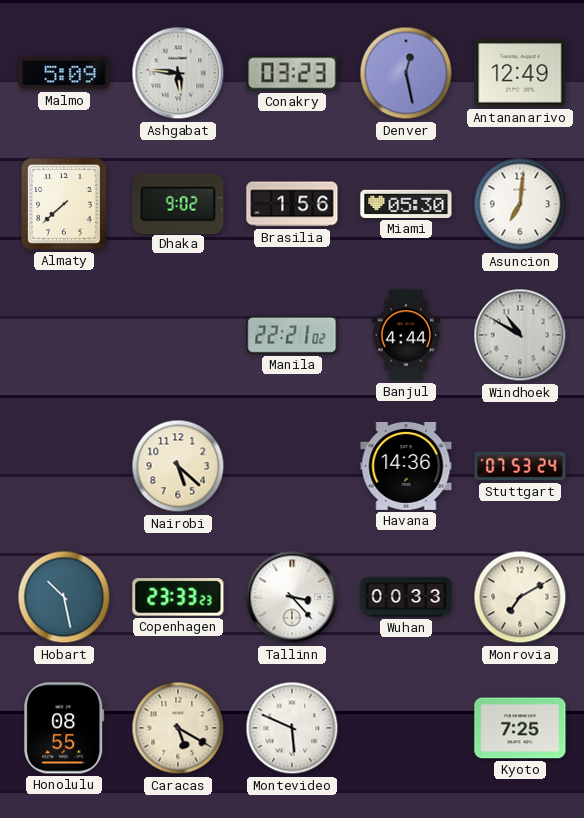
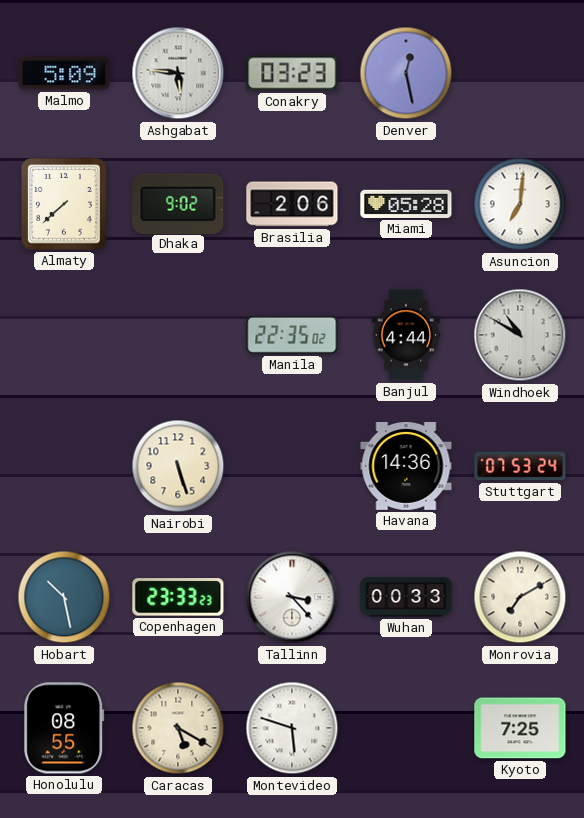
Antananarivo: 12:49 -> none (520, 73)
Brasilia: 1:56 -> 2:06 (292, 204)
Miami: 05:30 -> 05:28 (406, 204)
Manila: 22:21 -> 22:35 (292, 335)
Nairobi: 5:22 -> 5:27 (178, 466)
Montevideo: 5:49 -> 5:48 (292, 728)
